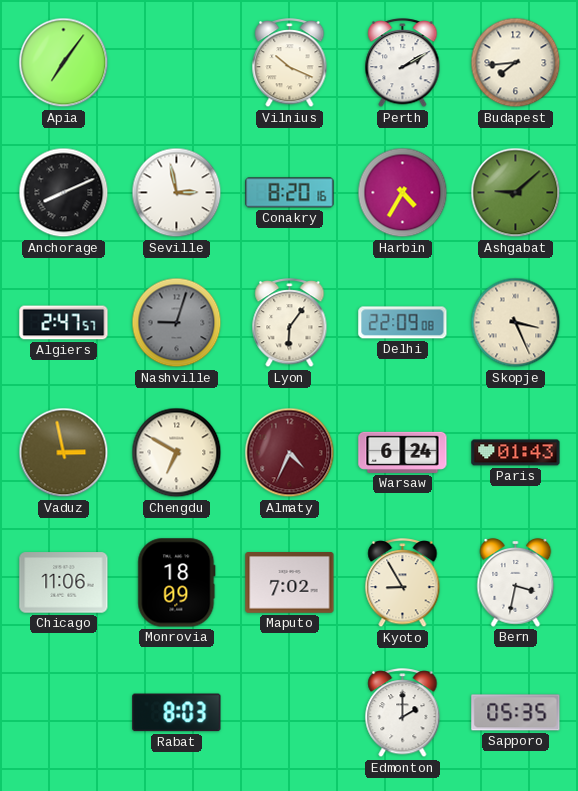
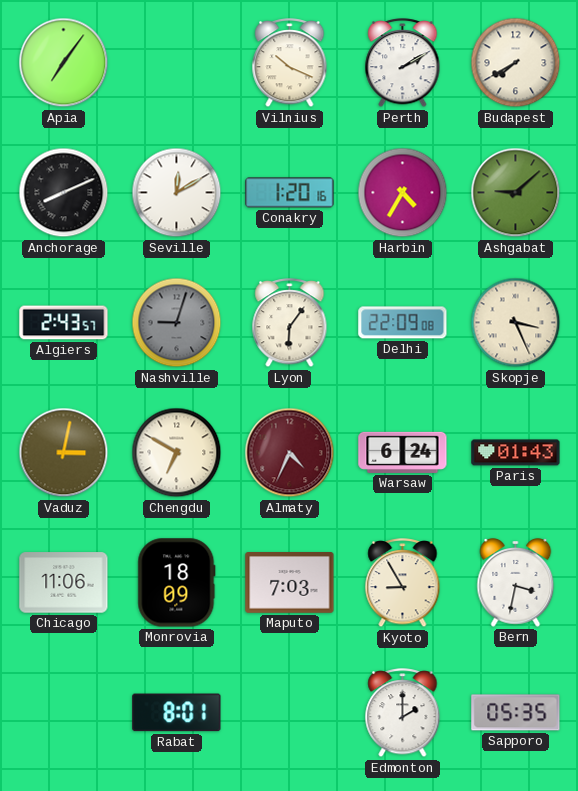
Budapest: 7:44 -> 7:40 (516, 63)
Seville: 2:58 -> 12:10 (177, 193)
Conakry: 8:20 -> 1:20 (290, 193)
Algiers: 2:47 -> 2:43 (64, 323)
Vaduz: 2:58 -> 3:02 (64, 453)
Maputo: 7:02 -> 7:03 (290, 583)
Rabat: 8:03 -> 8:01 (177, 713)
